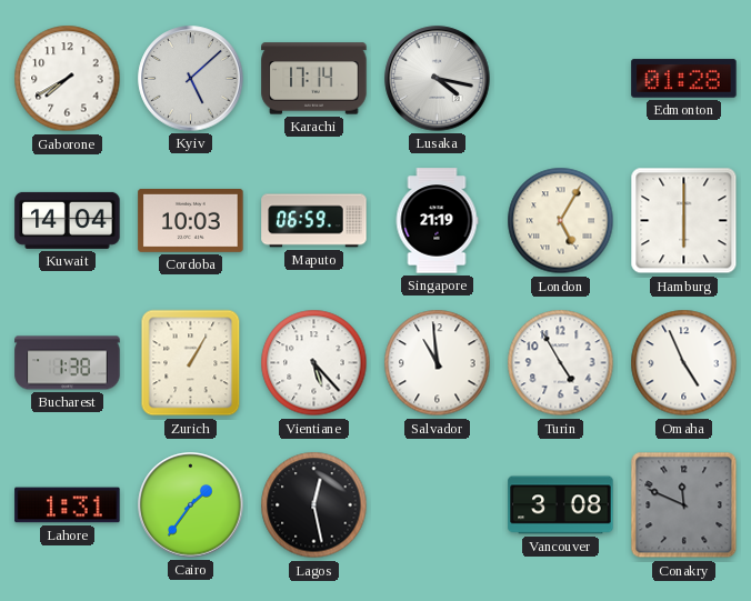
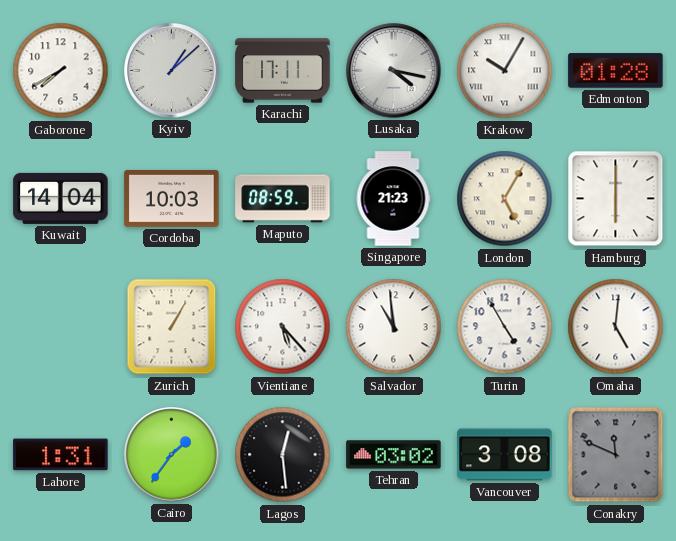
Kyiv: 5:08 -> 1:08 (172, 71)
Karachi: 17:14 -> 17:11 (283, 71)
Krakow: none -> 10:05 (505, 71)
Maputo: 06:59 -> 08:59 (283, 199)
Singapore: 21:19 -> 21:23 (393, 199)
Bucharest: 1:38 -> none (68, 363)
Omaha: 4:56 -> 5:01 (616, 327)
Lagos: 12:28 -> 12:29 (283, 455)
Tehran: none -> 03:02 (394, 455)
